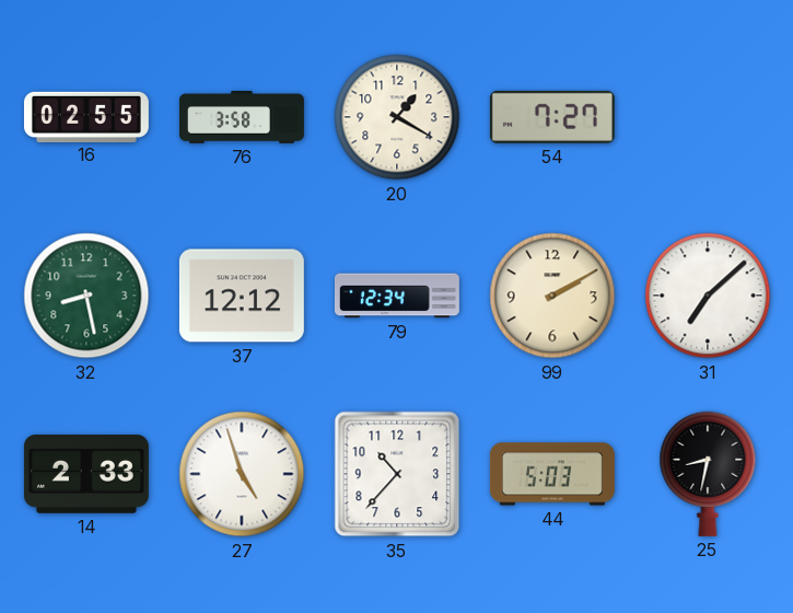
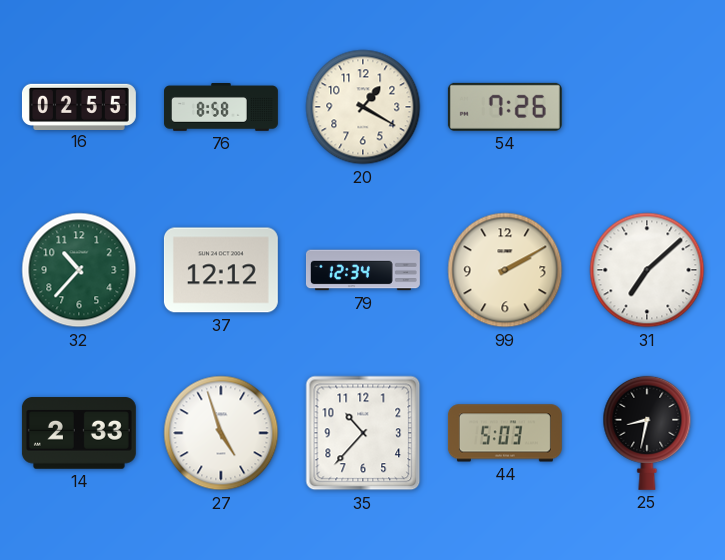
76: 3:58 -> 8:58 (222, 108)
54: 7:27 -> 7:26 (505, 107)
32: 8:28 -> 10:37 (79, 270)
